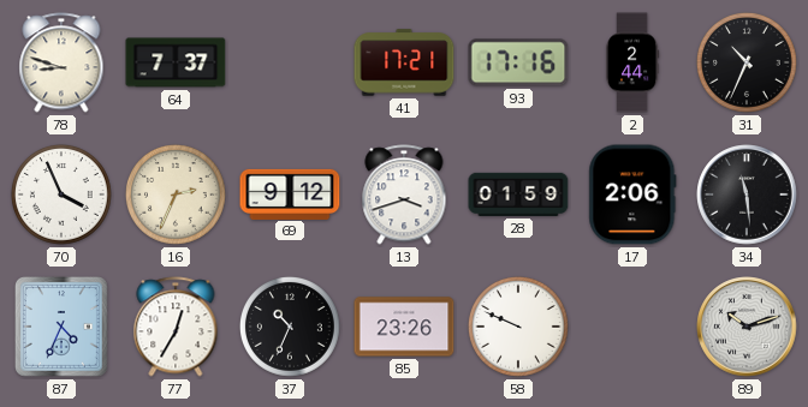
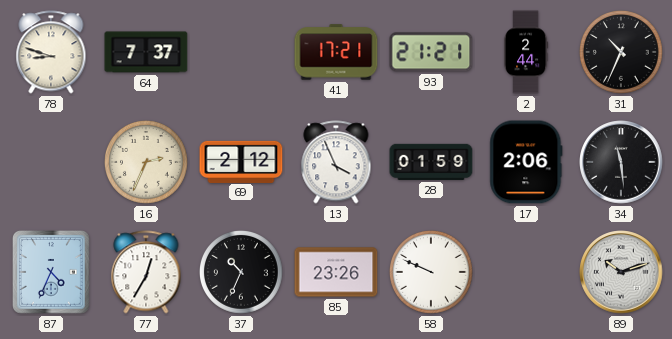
93: 17:16 -> 21:21 (431, 52)
70: 3:56 -> none (61, 194)
69: 9:12 -> 2:12 (241, 161)
13: 3:42 -> 3:56 (336, 162)
